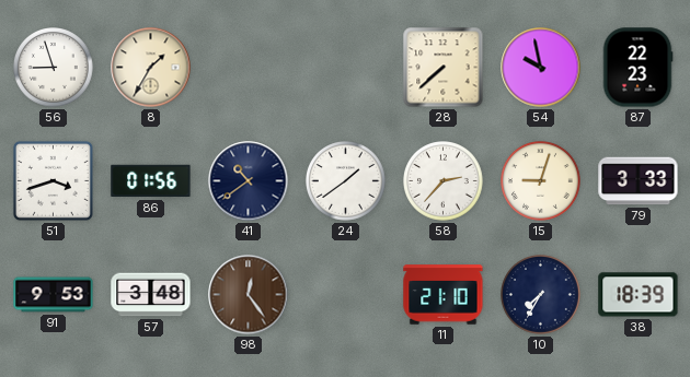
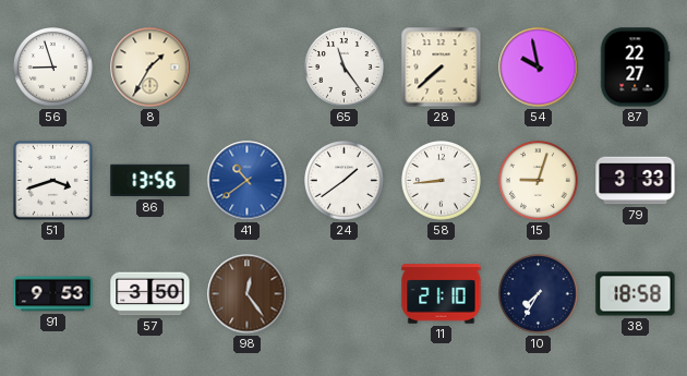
65: none -> 11:24 (345, 68)
87: 22:23 -> 22:27 (635, 68)
86: 01:56 -> 13:56 (150, 181)
41 dial: navy -> blue (248, 181)
58: 2:37 -> 8:44 (442, 181)
57: 3:48 -> 3:50 (150, 294)
38: 18:39 -> 18:58 (636, 294)
